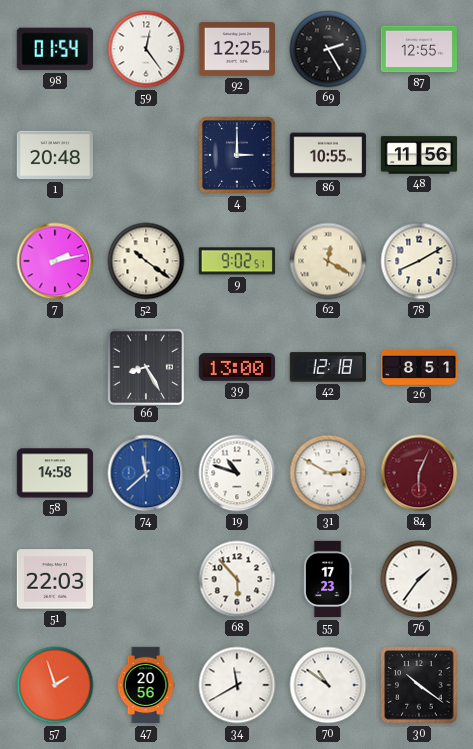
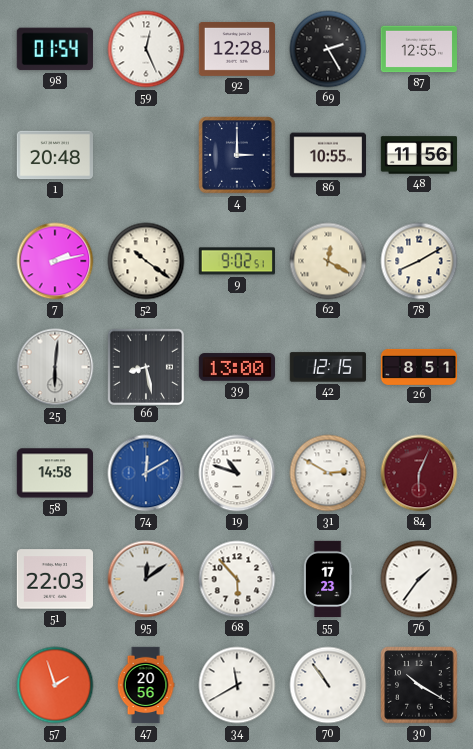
59: 12:24 -> 12:26 (146, 49)
92: 12:25 -> 12:28 (236, 49)
25: none -> 6:01 (55, 367)
66: 8:25 -> 8:28 (145, 366)
42: 12:18 -> 12:15 (328, 367)
74: 11:38 -> 12:10 (146, 473)
95: none -> 12:09 (146, 579)
70: 10:51 -> 10:54 (328, 685)
30: 10:21 -> 10:20 (419, 685)
